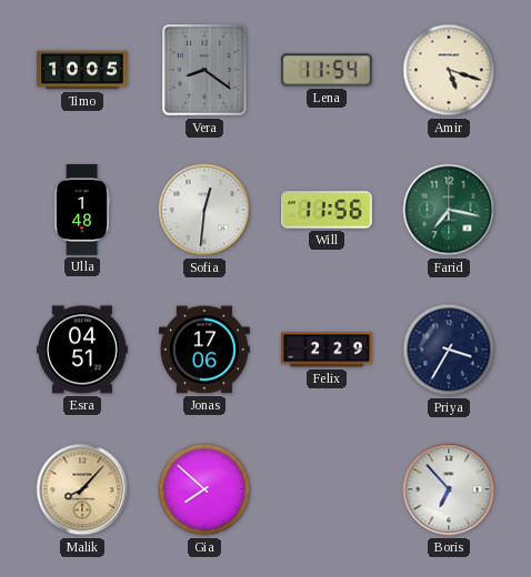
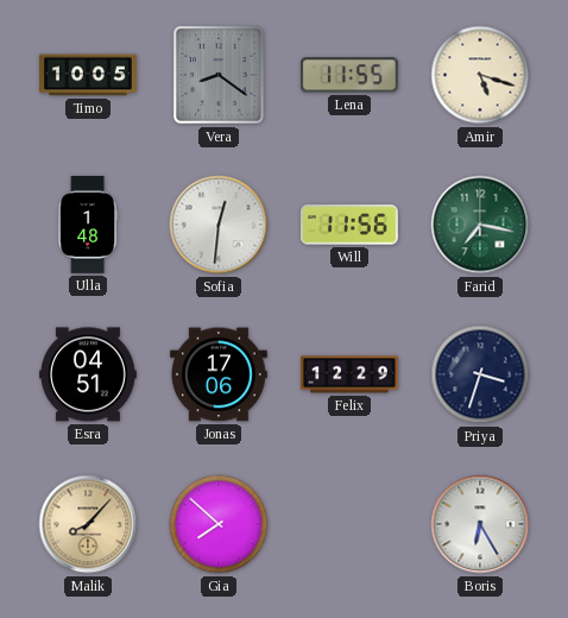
Lena: 11:54 -> 11:55 (349, 75)
Felix: 2:29 -> 12:29 (351, 374)
Priya: 3:35 -> 3:33 (480, 374)
Boris: 6:53 -> 6:25 (480, 524)
